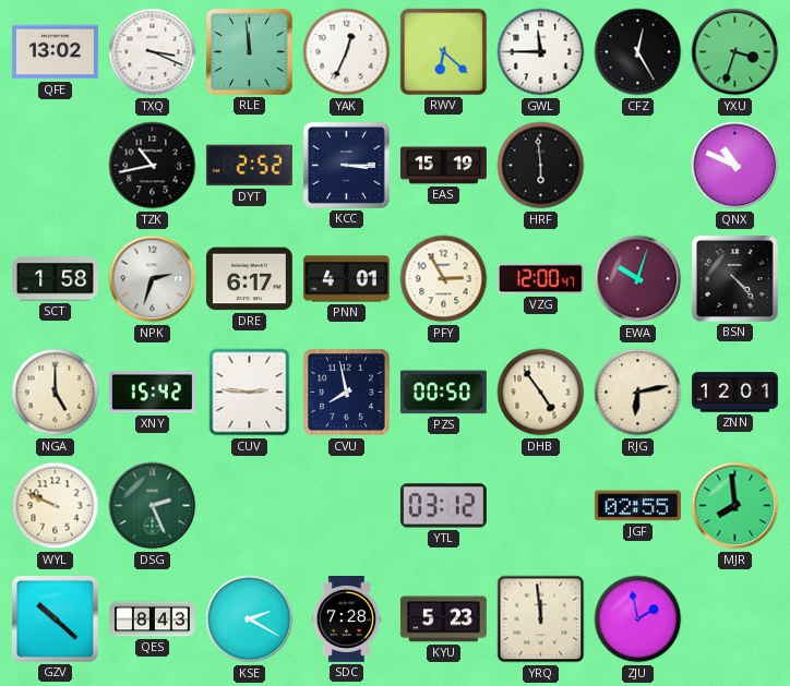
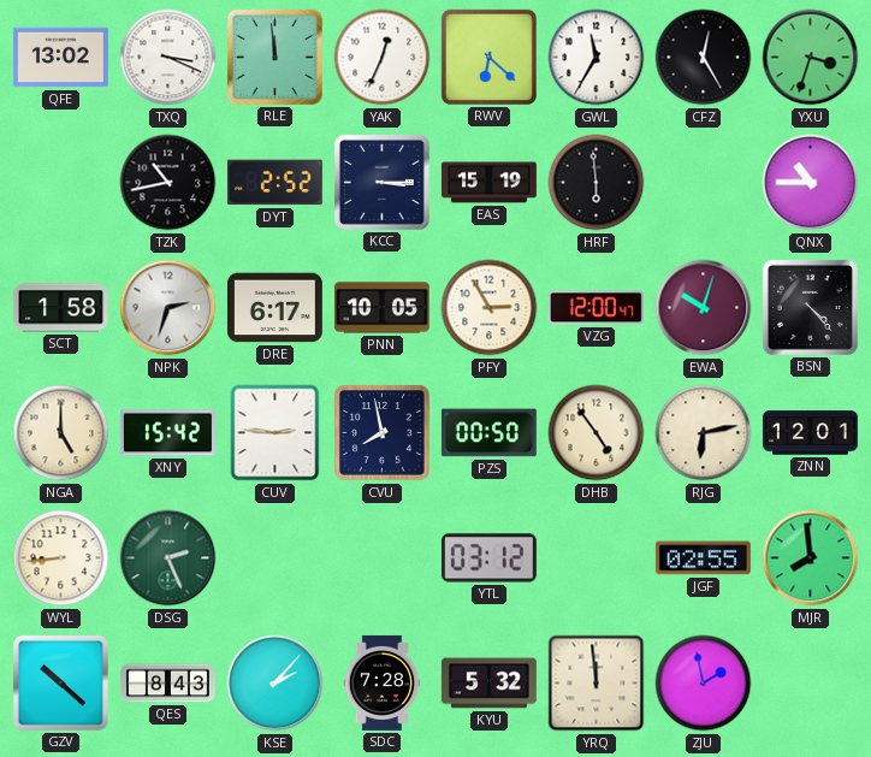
GWL: 11:45 -> 11:35 (597, 58)
QNX: 10:49 -> 10:45 (811, 183)
PNN: 4:01 -> 10:05 (381, 308)
WYL: 9:49 -> 8:44 (61, 558)
KSE: 2:20 -> 2:07 (275, 684)
KYU: 5:23 -> 5:32 (488, 684)
